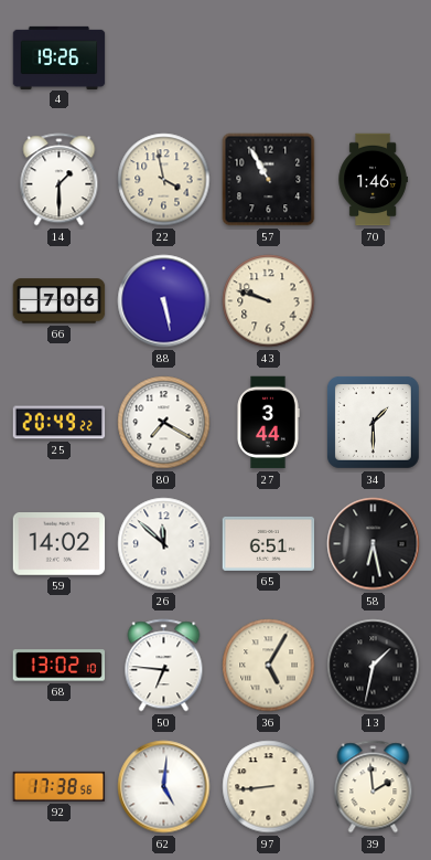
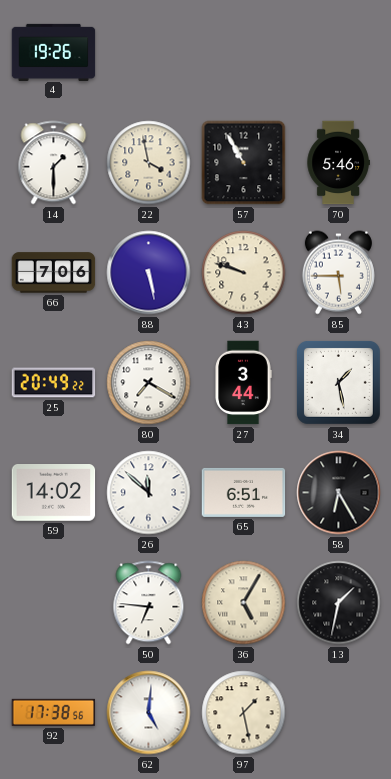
70: 1:46 -> 5:46 (338, 163)
85: none -> 5:45 (338, 273)
34: 1:30 -> 1:28 (338, 382)
58: 6:28 -> 6:25 (339, 493)
68: 13:02 -> none (60, 666)
97: 8:44 -> 1:28 (244, 713)
39: 1:59 -> none (374, 787)
